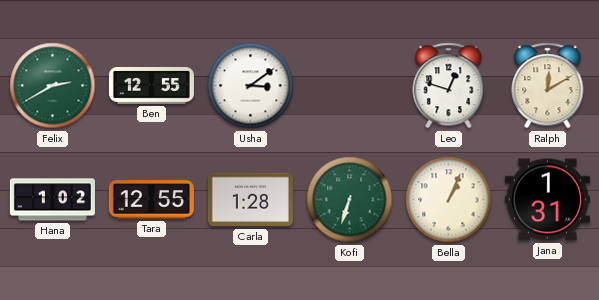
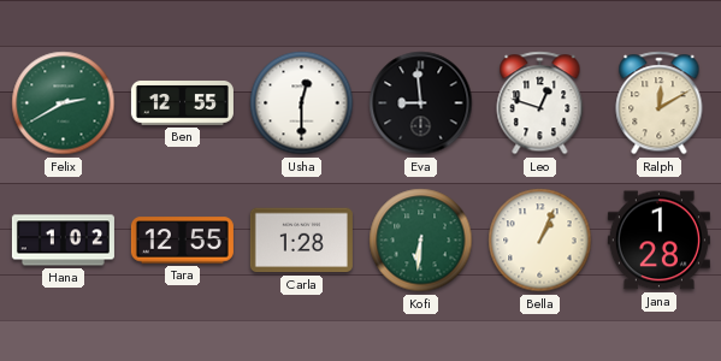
Usha: 3:09 -> 12:30 (302, 103)
Eva: none -> 8:59 (421, 103)
Kofi: 6:33 -> 6:31 (421, 241)
Jana: 1:31 -> 1:28 (658, 241)
